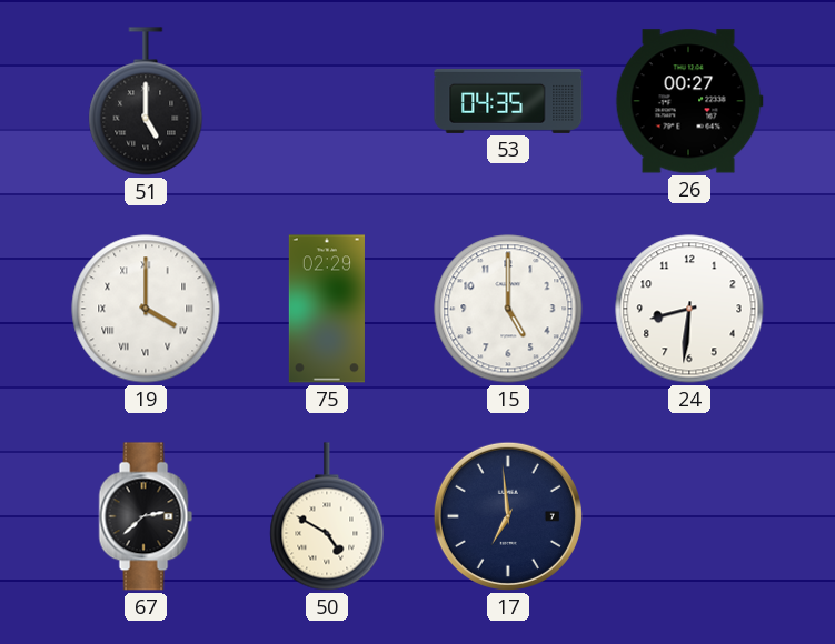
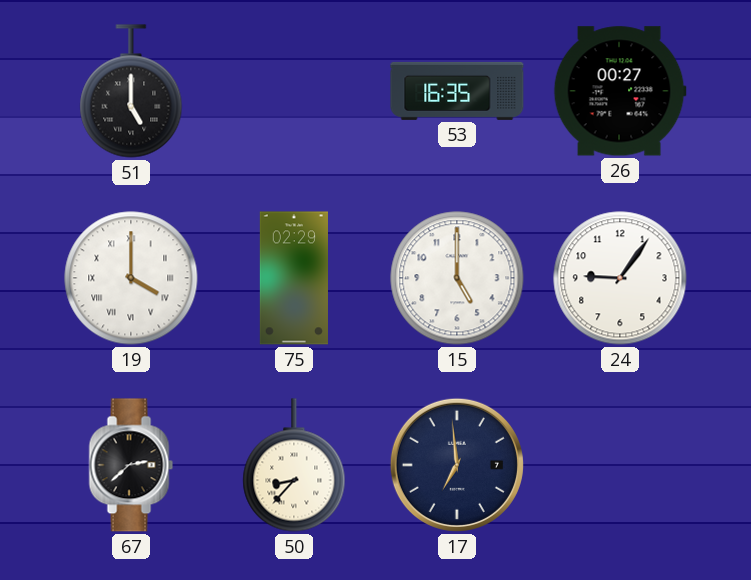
53: 04:35 -> 16:35 (457, 91)
24: 8:31 -> 9:06 (620, 278)
50: 4:50 -> 8:37 (294, 465)
